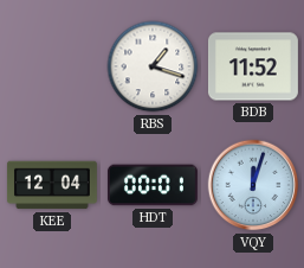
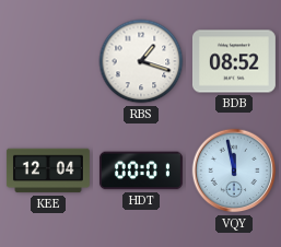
BDB: 11:52 -> 08:52 (234, 61)
VQY: 12:03 -> 11:58 (234, 170)
